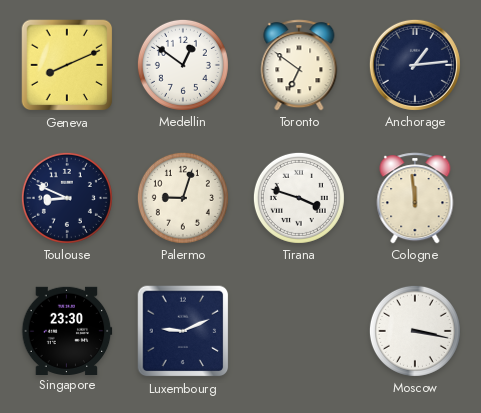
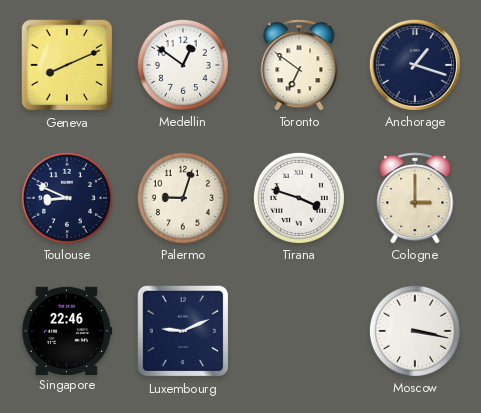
Anchorage: 1:14 -> 1:18 (415, 65)
Cologne: 11:59 -> 3:00 (415, 198)
Singapore: 23:30 -> 22:46 (67, 330)
